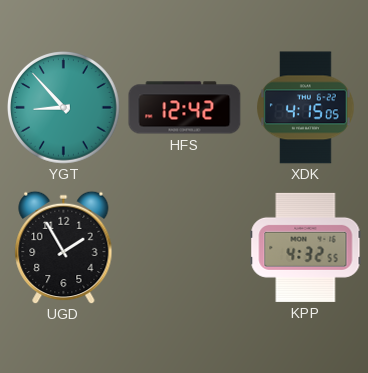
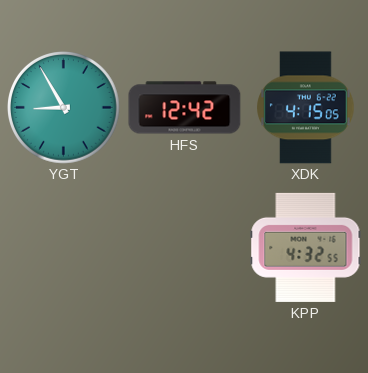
YGT: 8:53 -> 8:55 (64, 108)
UGD: 1:55 -> none (64, 247)
